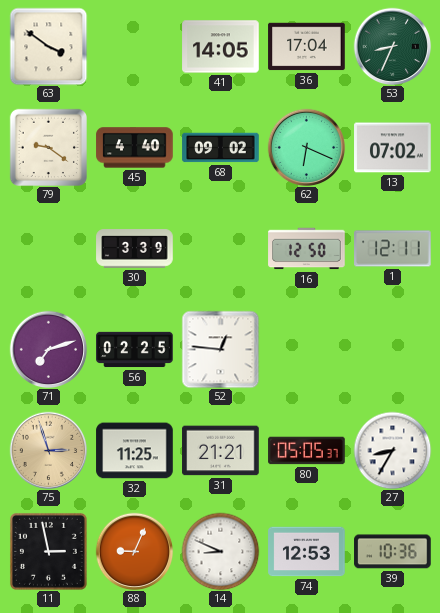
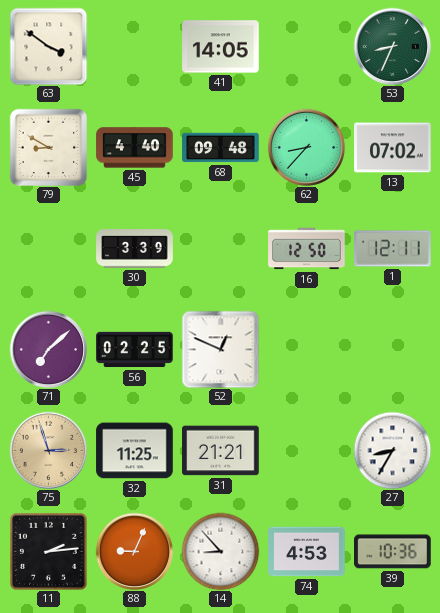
36: 17:04 -> none (307, 47)
79: 9:21 -> 8:50 (48, 147)
68: 09:02 -> 09:48 (221, 148)
62: 6:19 -> 8:37 (306, 147)
71: 7:12 -> 7:08 (48, 349)
52: 12:46 -> 12:49 (220, 349)
80: 05:05 -> none (307, 451)
11: 2:58 -> 2:14 (48, 551)
14: 8:49 -> 8:53 (220, 551)
74: 12:53 -> 4:53 (307, 552)
